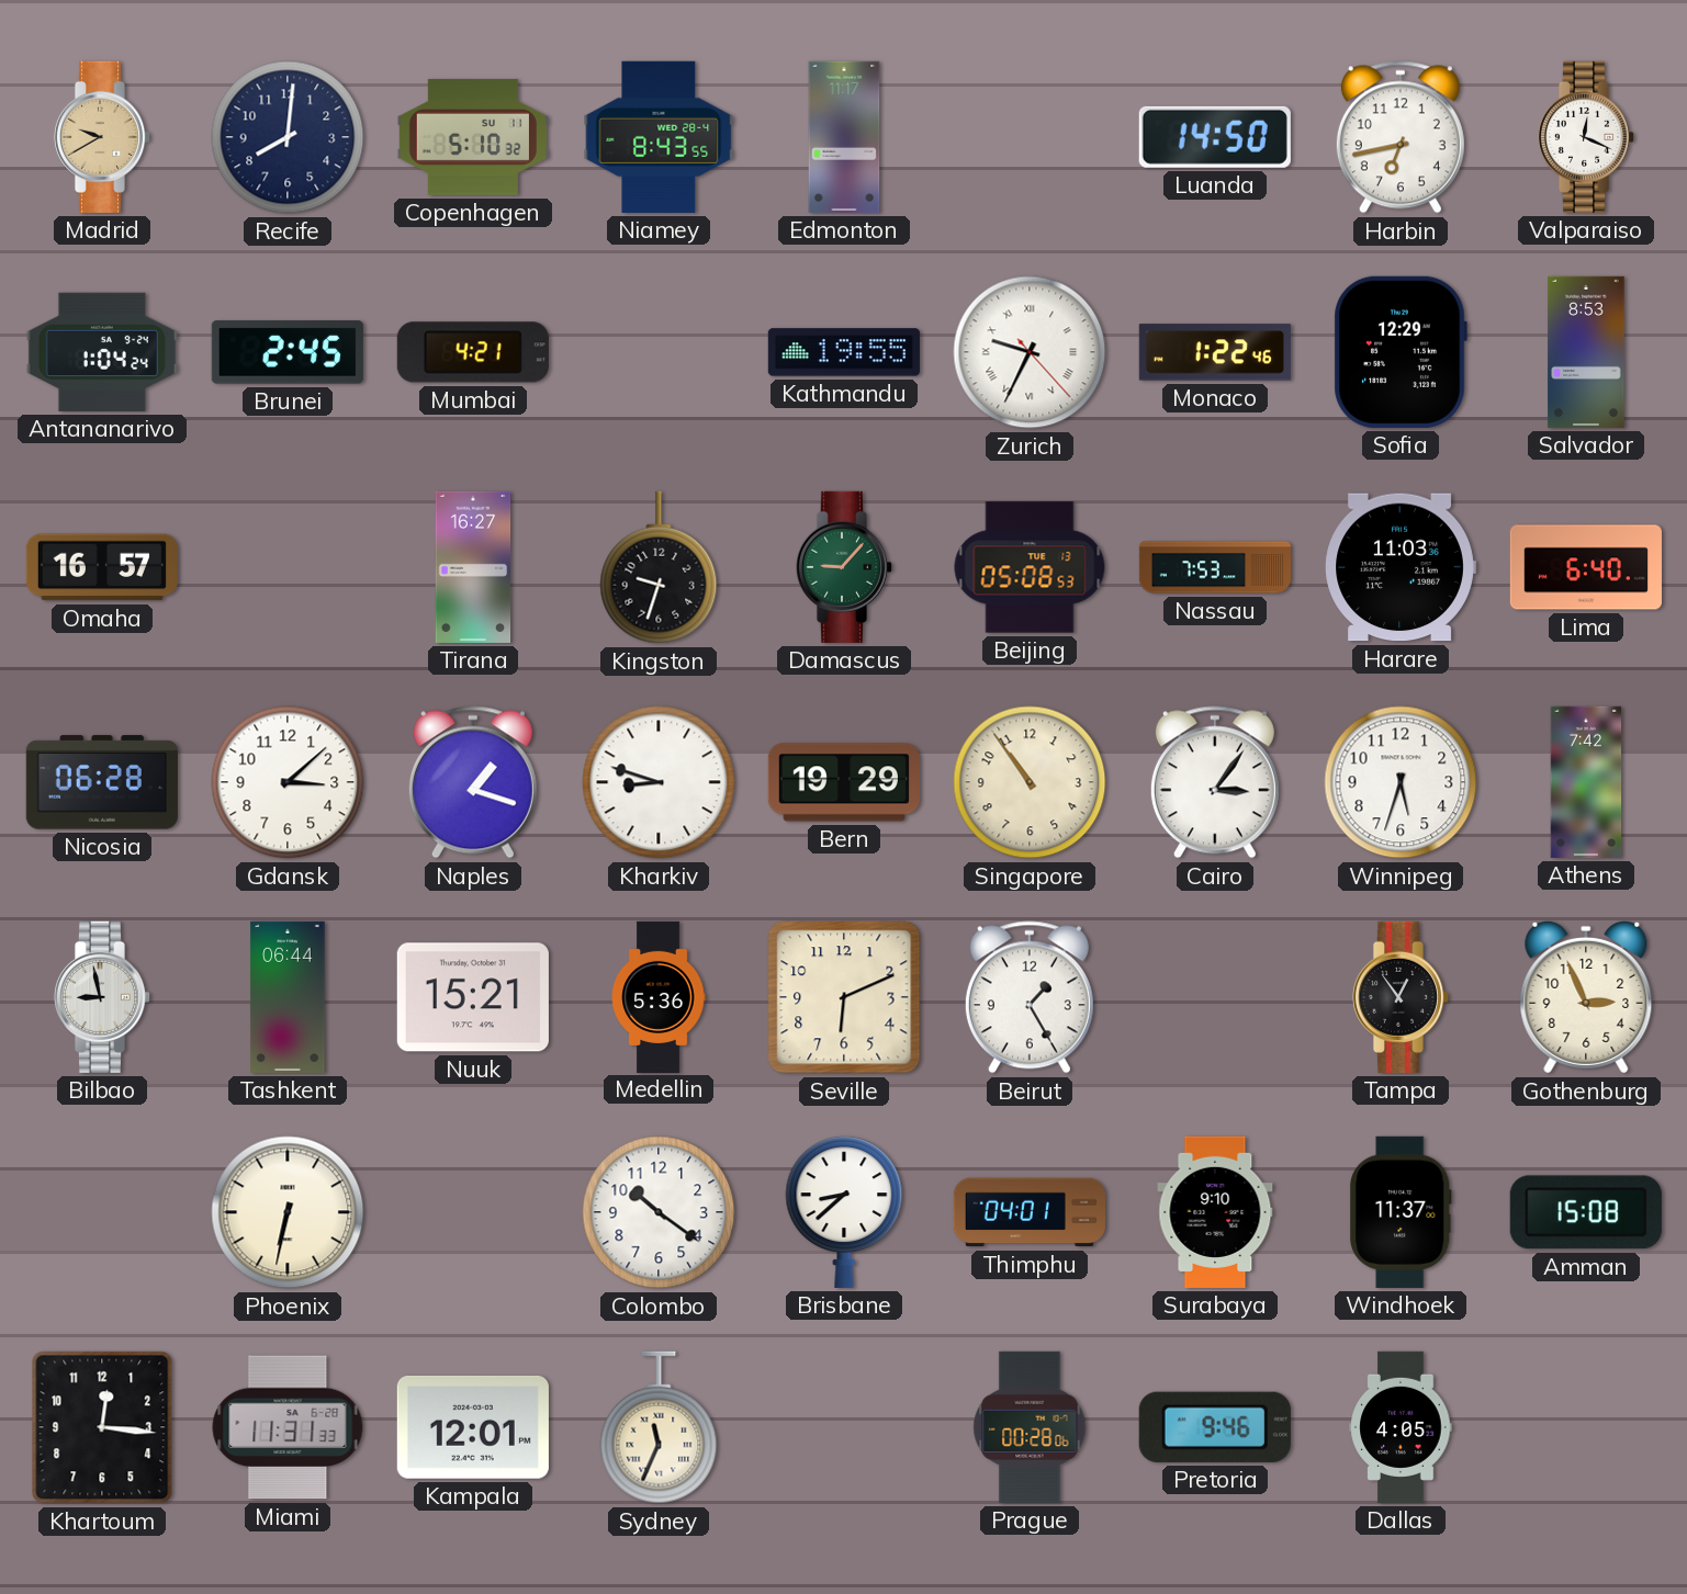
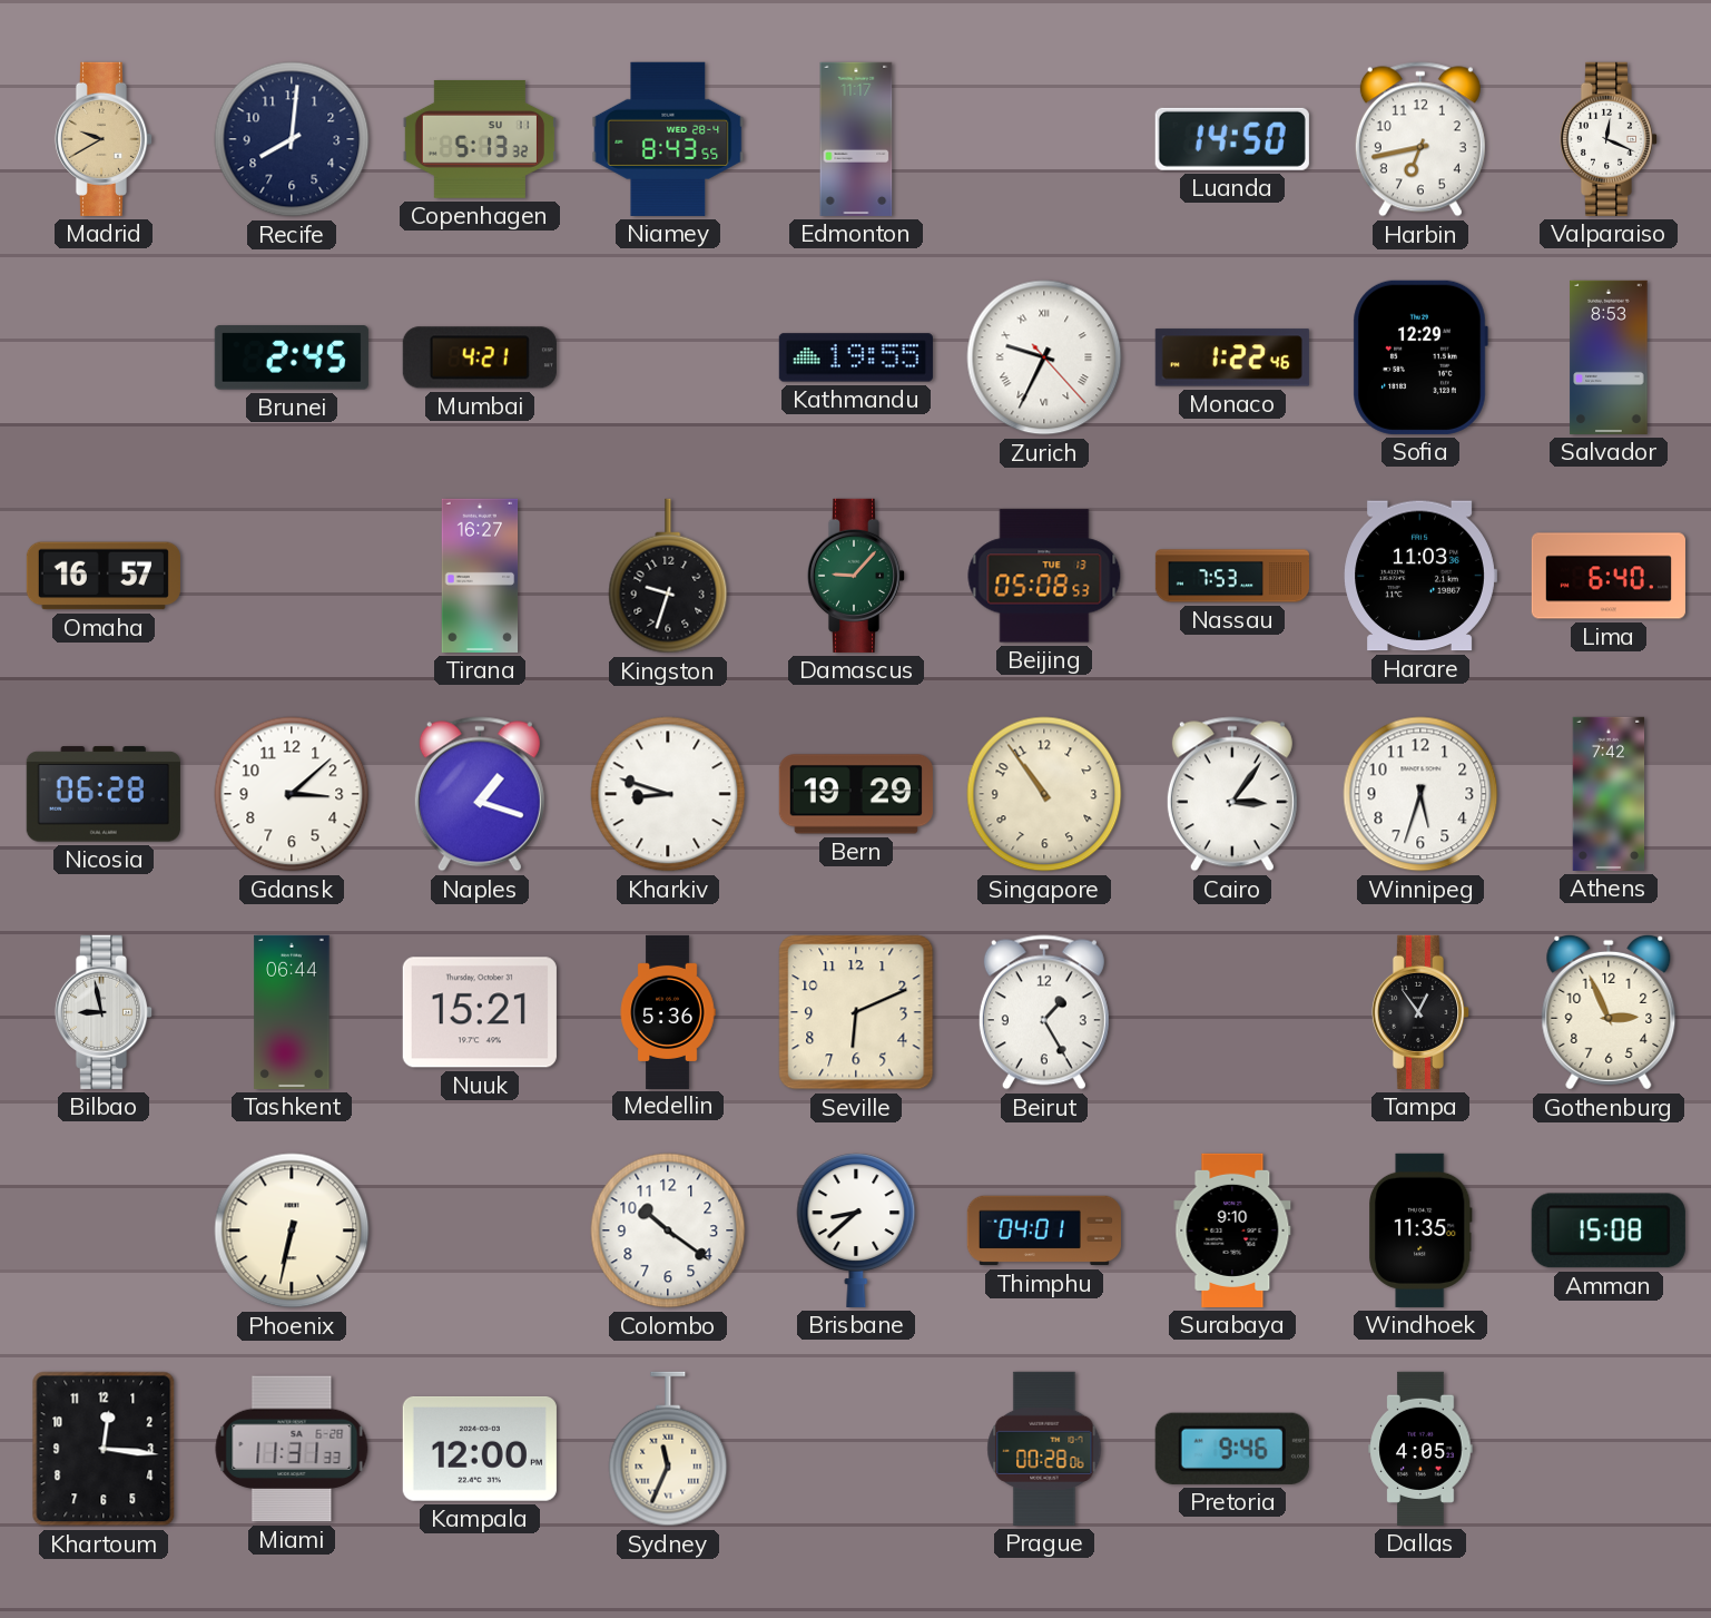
Copenhagen: 5:10 -> 5:13 (480, 139)
Antananarivo: 1:04 -> none (102, 352)
Windhoek: 11:37 -> 11:35 (1420, 1230)
Kampala: 12:01 -> 12:00 (480, 1449)
